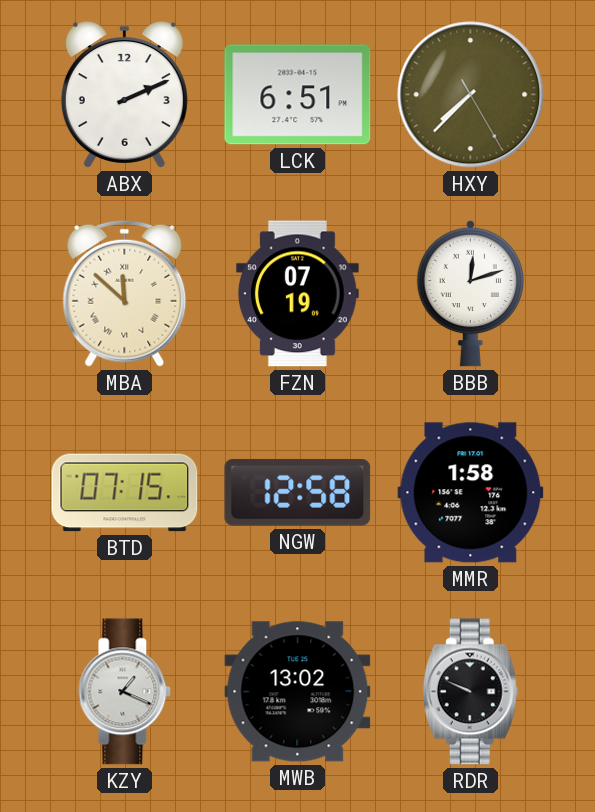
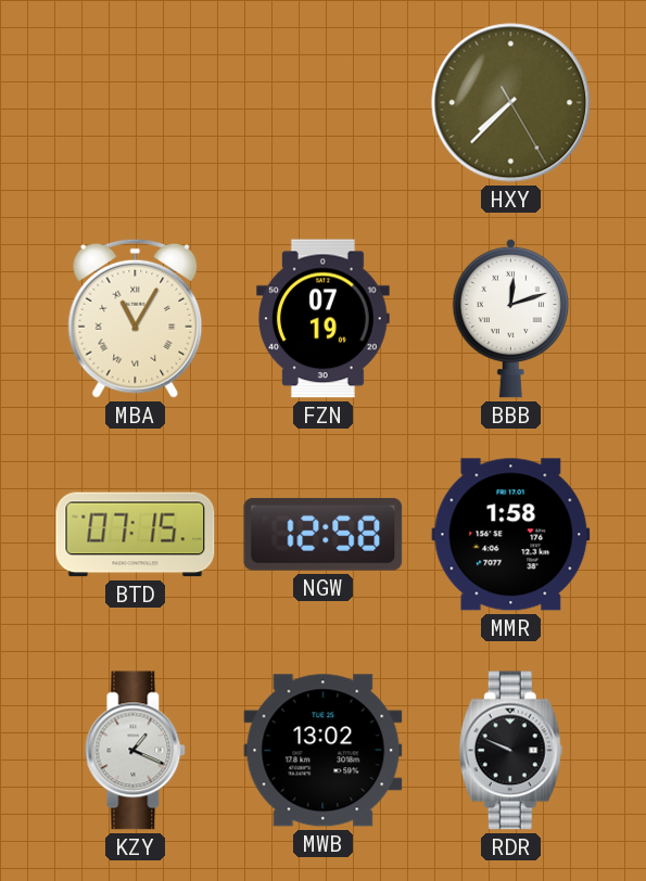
ABX: 2:11 -> none (124, 95)
LCK: 6:51 -> none (298, 95)
MBA: 11:52 -> 11:05 (136, 318)
